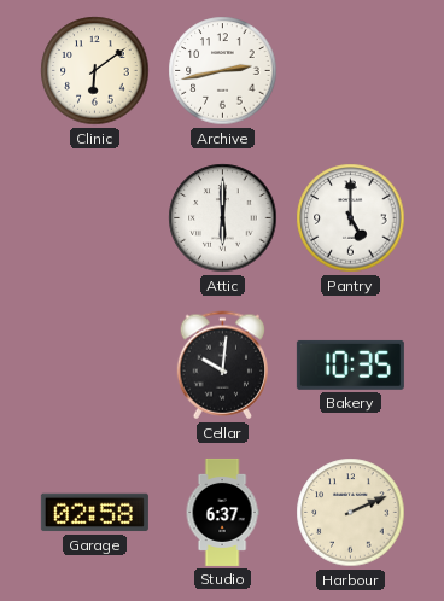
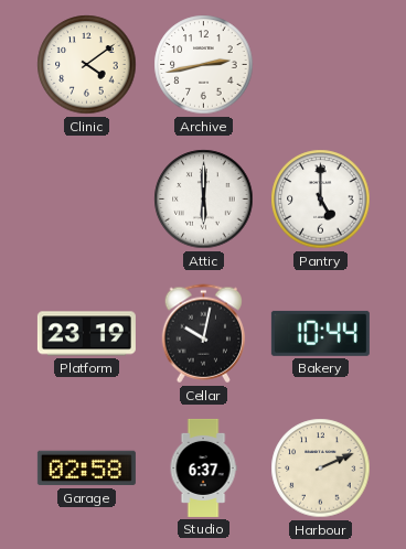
Clinic: 6:09 -> 4:09 (87, 65)
Platform: none -> 23:19 (86, 334)
Cellar: 10:01 -> 10:02 (204, 334)
Bakery: 10:35 -> 10:44 (320, 333)
